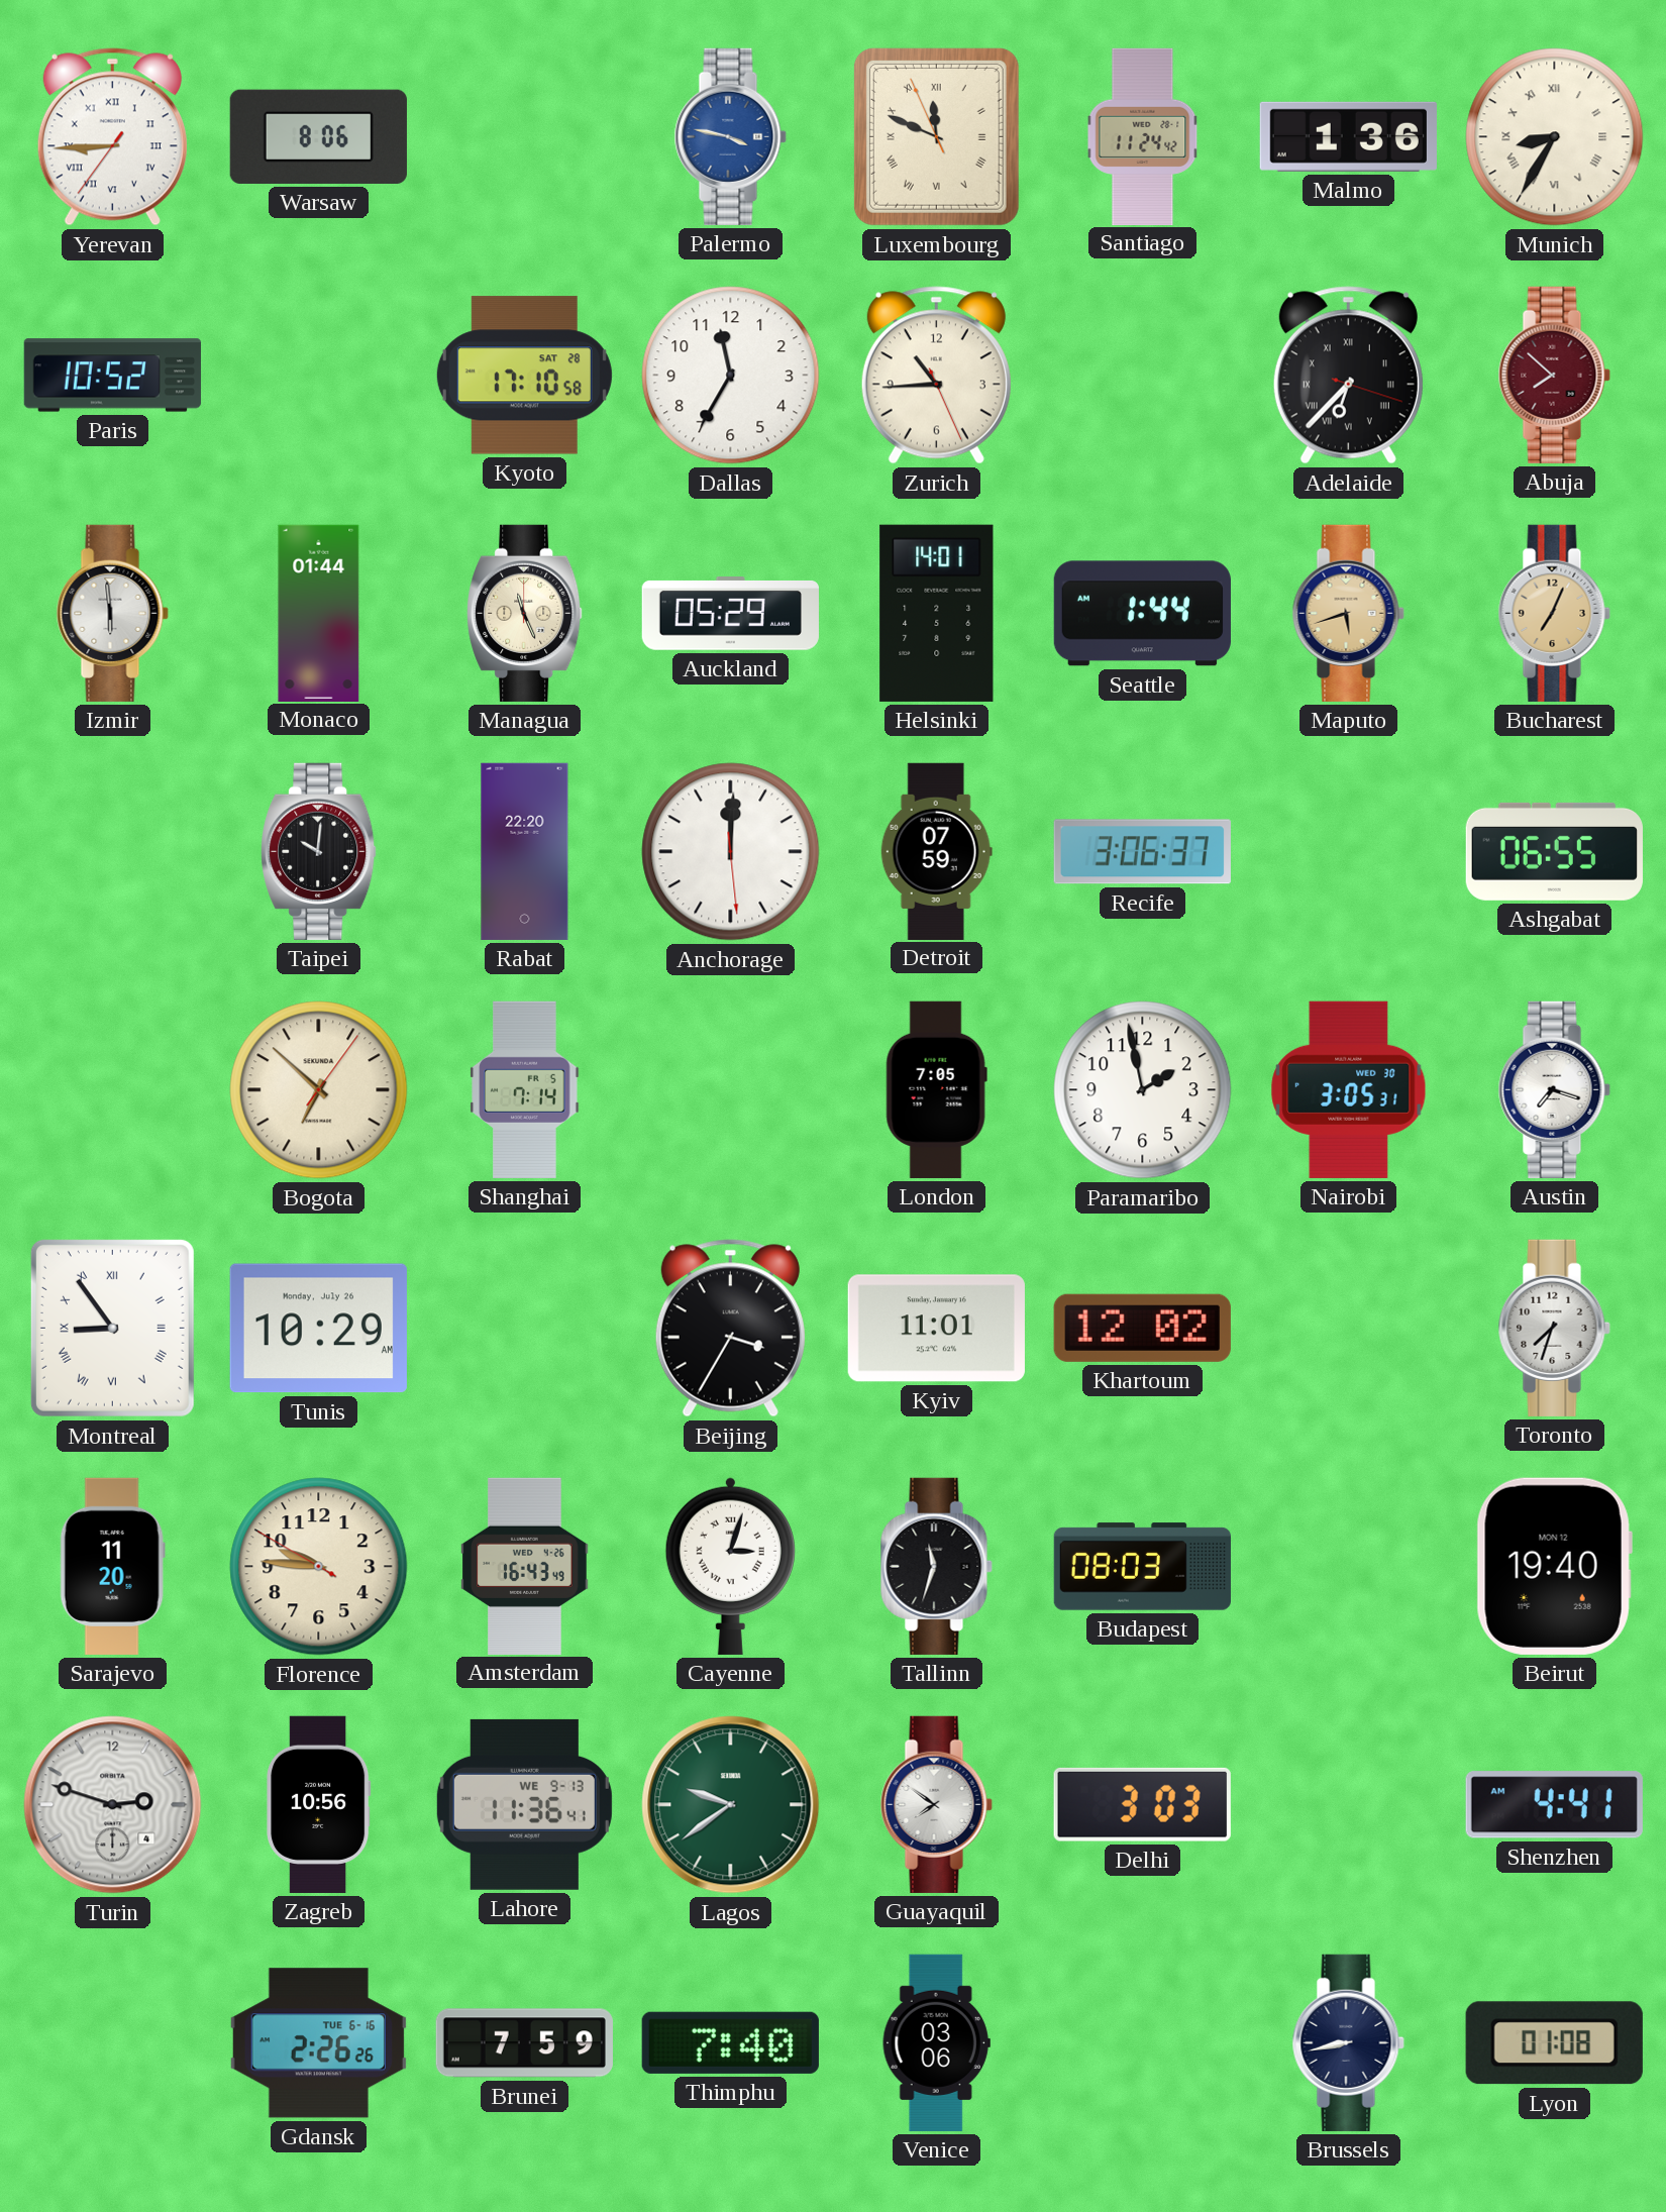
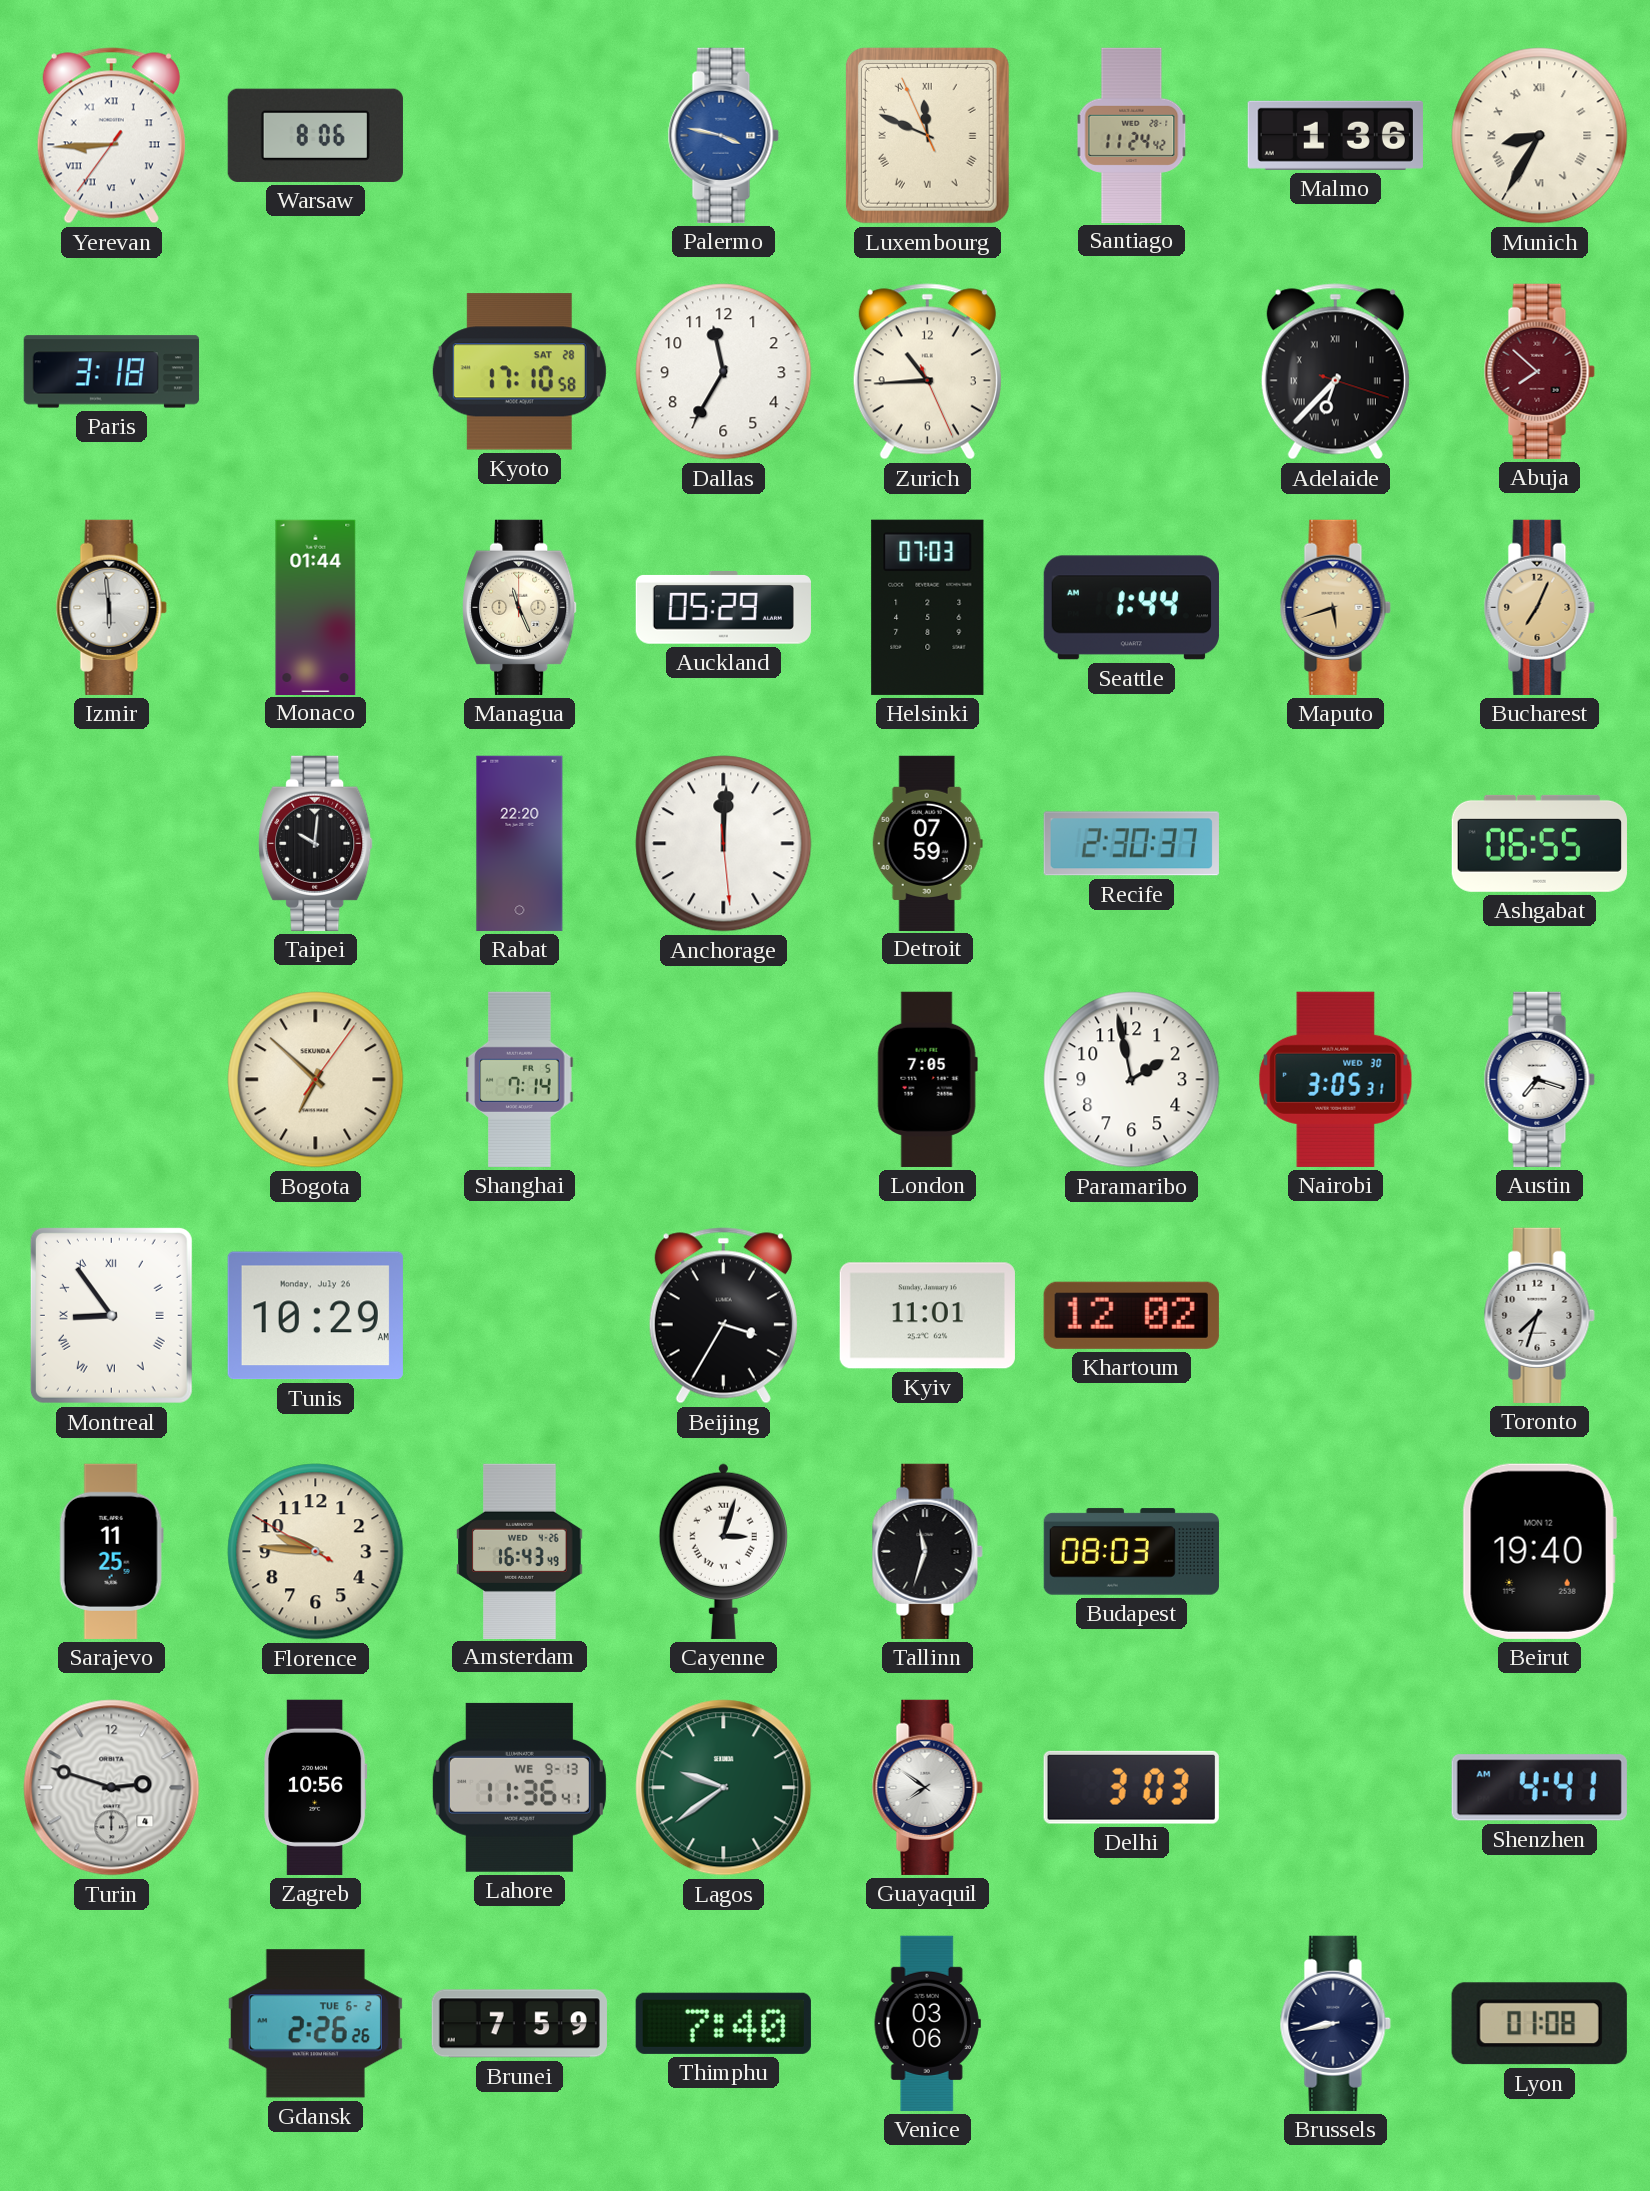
Paris: 10:52 -> 3:18 (111, 372)
Helsinki: 14:01 -> 07:03 (928, 607)
Recife: 3:06 -> 2:30 (1131, 844)
Sarajevo: 11:20 -> 11:25 (111, 1551)
Gdansk date: TUE 6-16 -> TUE 6-2 (315, 2024)
